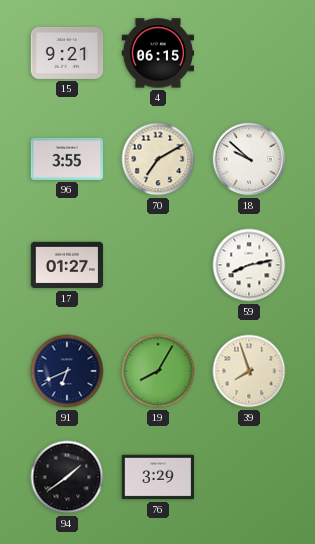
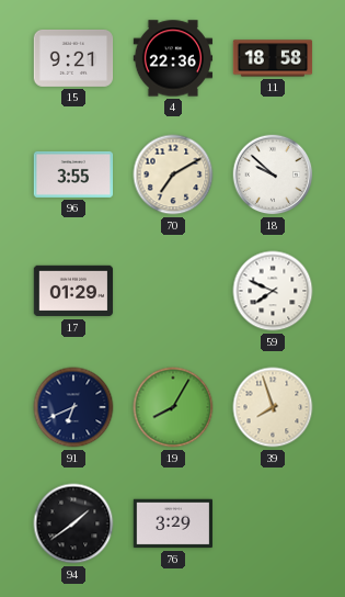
4: 06:15 -> 22:36 (173, 58)
11: none -> 18:58 (273, 58)
17: 01:27 -> 01:29 (73, 291)
59: 8:13 -> 7:49 (273, 291)
